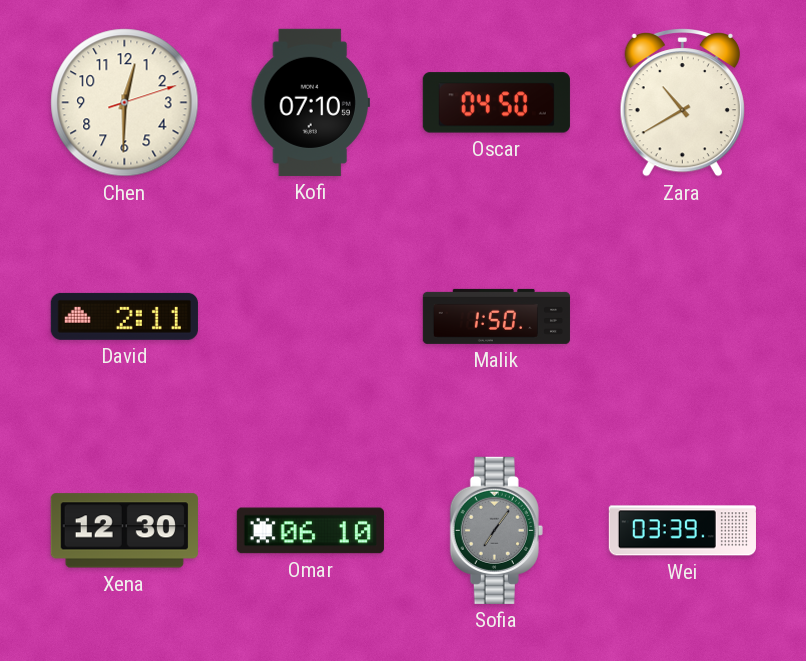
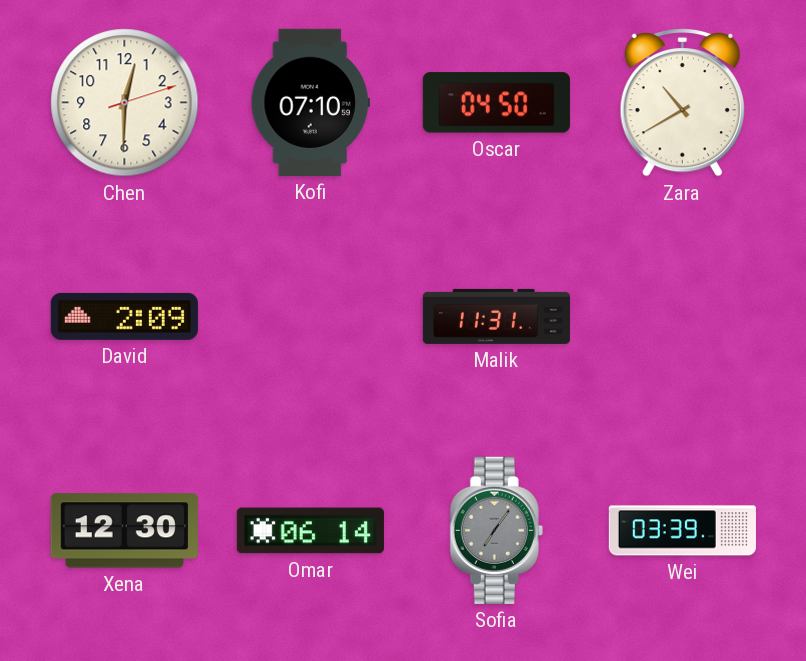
David: 2:11 -> 2:09 (124, 316)
Malik: 1:50 -> 11:31 (496, 316)
Omar: 06:10 -> 06:14 (310, 531)
